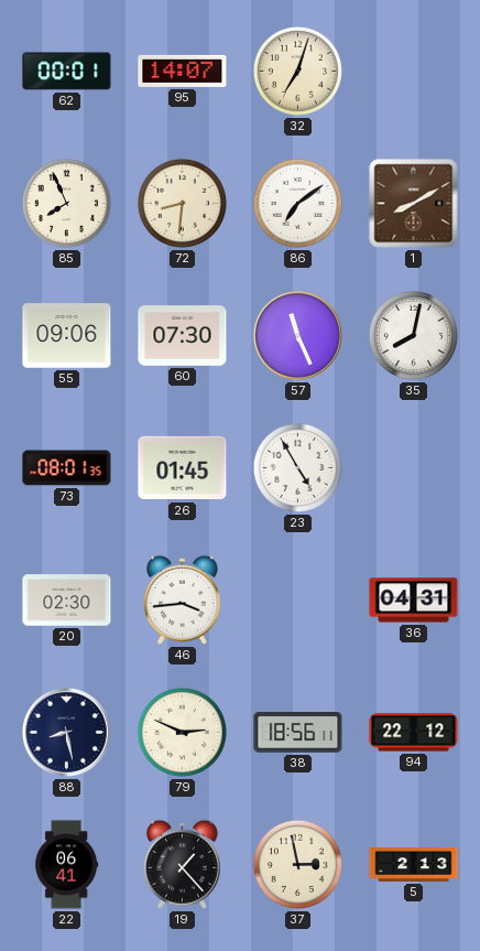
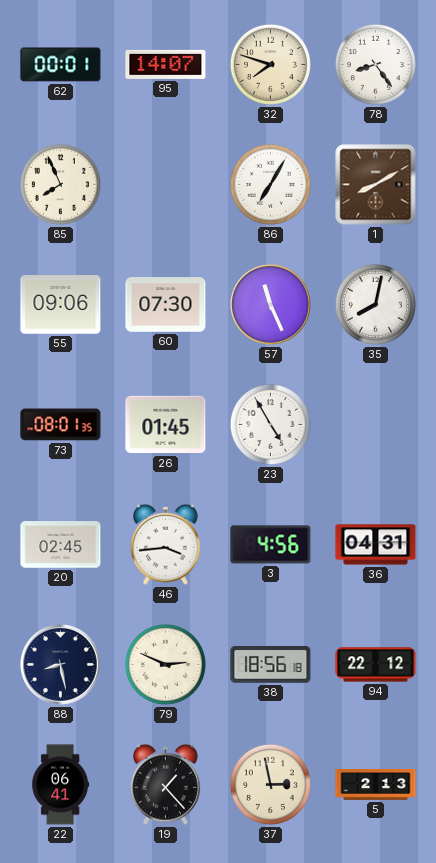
32: 7:03 -> 7:48 (270, 64)
78: none -> 8:24 (375, 64)
72: 8:31 -> none (182, 203)
86: 7:09 -> 7:05 (270, 184)
20: 02:30 -> 02:45 (61, 545)
3: none -> 4:56 (271, 545)
38: 18:56:11 -> 18:56:18 (271, 665)
